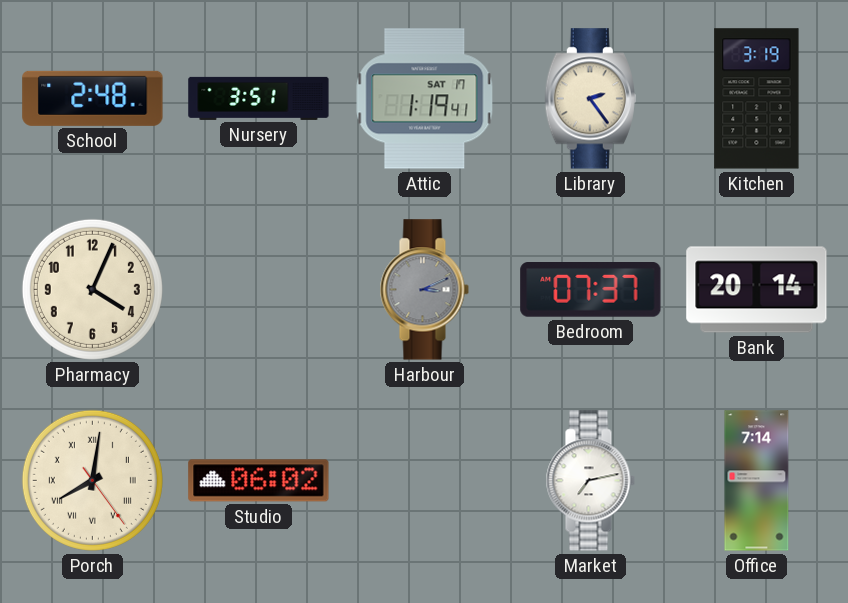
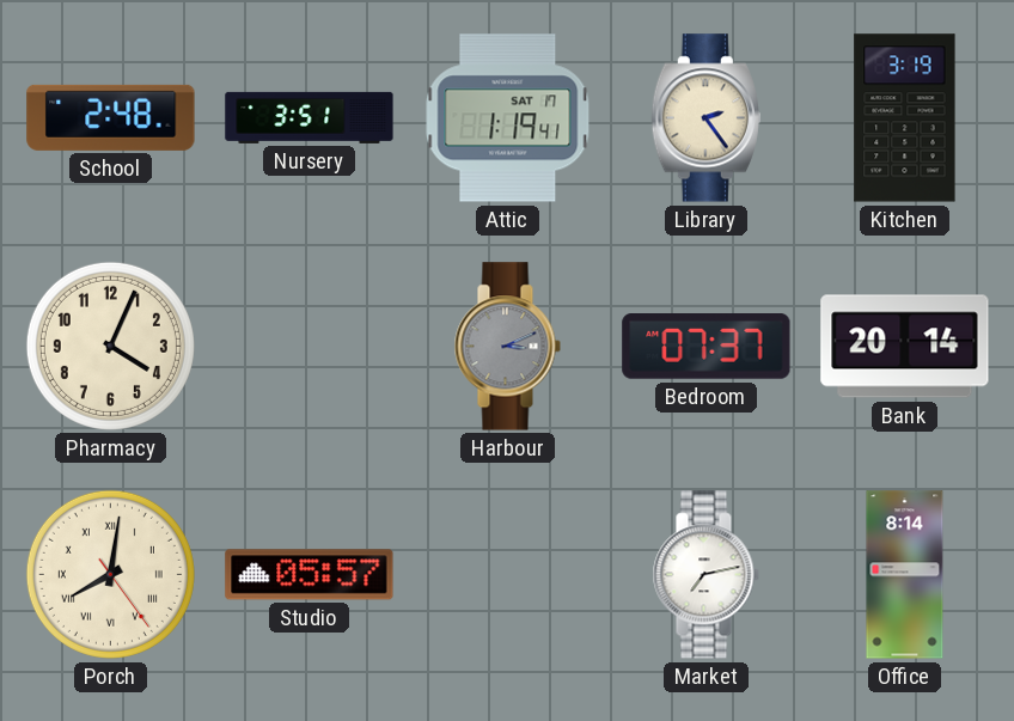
Studio: 06:02 -> 05:57 (310, 575)
Office: 7:14 -> 8:14 (905, 575)
